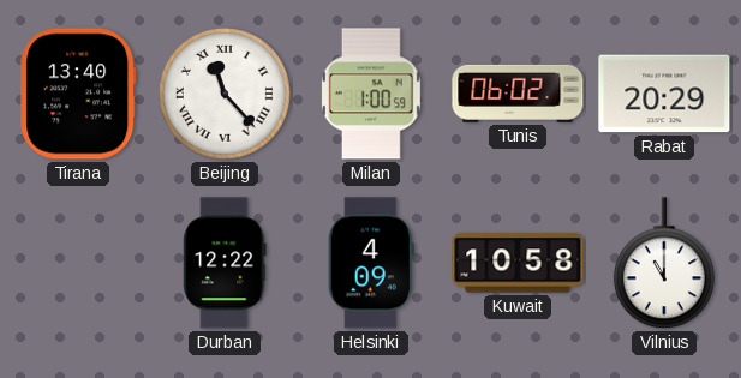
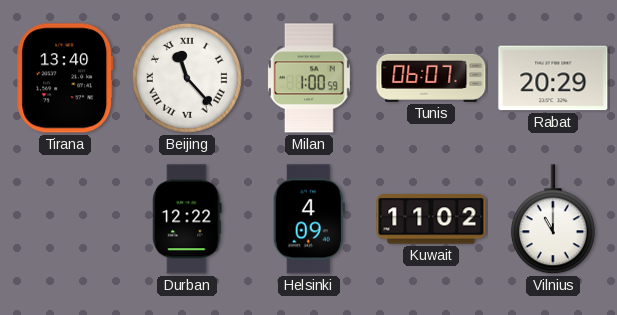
Tunis: 06:02 -> 06:07 (431, 78)
Kuwait: 10:58 -> 11:02 (431, 219)
